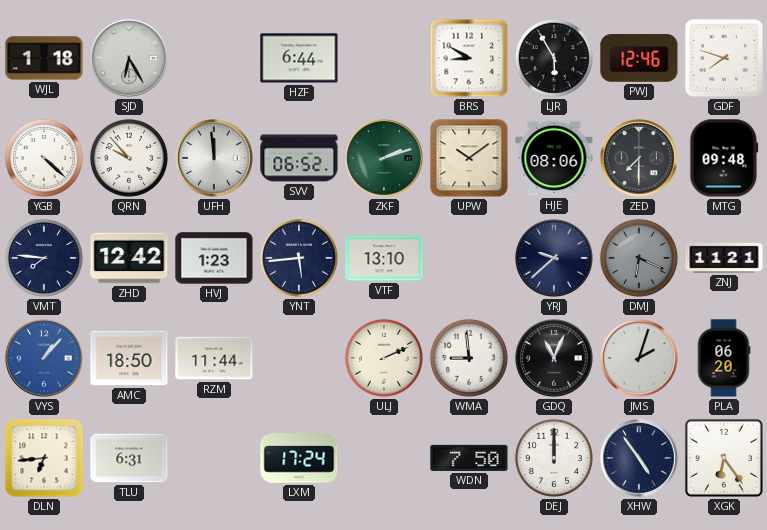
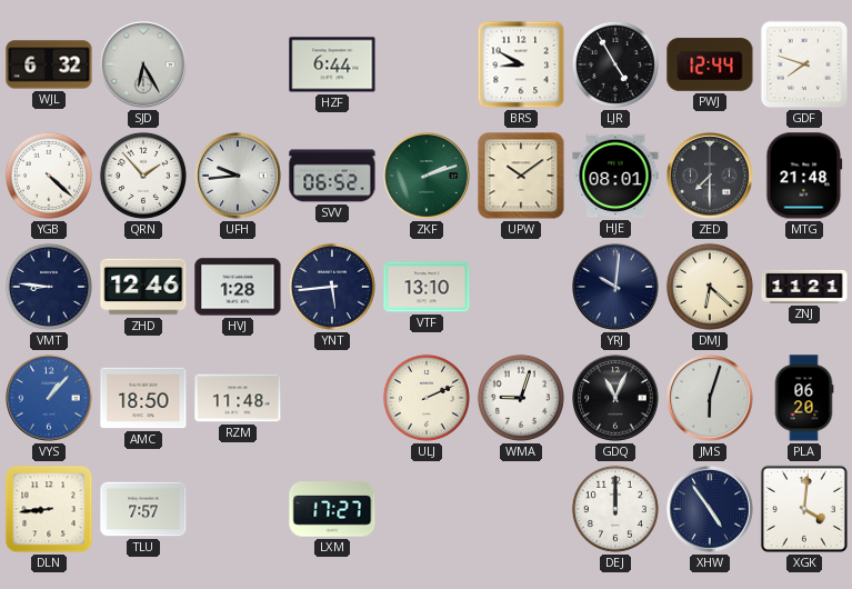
WJL: 1:18 -> 6:32 (49, 64)
LJR: 5:55 -> 4:55 (615, 64)
PWJ: 12:46 -> 12:44 (710, 64)
QRN: 9:53 -> 1:53 (143, 176)
UFH: 11:59 -> 9:44 (238, 176)
HJE: 08:06 -> 08:01 (615, 176)
MTG: 09:48 -> 21:48 (804, 176)
VMT: 7:46 -> 8:46 (49, 287)
ZHD: 12:42 -> 12:46 (143, 287)
HVJ: 1:23 -> 1:28 (238, 287)
YRJ: 9:38 -> 10:01 (615, 287)
DMJ: 6:19 -> 6:22 (710, 287)
DMJ dial: grey -> cream (710, 287)
RZM: 11:44 -> 11:48 (238, 398)
WMA: 8:59 -> 9:03 (521, 398)
JMS: 2:03 -> 6:03 (710, 398)
DLN: 6:44 -> 8:44 (49, 509)
TLU: 6:31 -> 7:57 (143, 509)
LXM: 17:24 -> 17:27 (332, 509)
WDN: 7:50 -> none (469, 458)
XGK: 6:24 -> 4:01 (804, 509)
